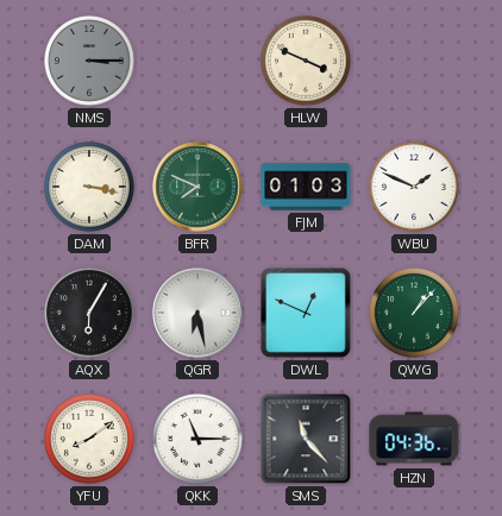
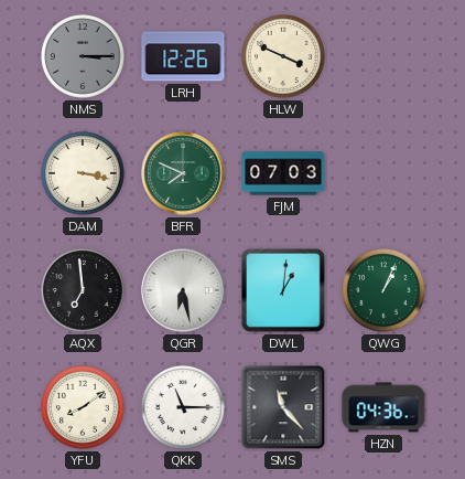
LRH: none -> 12:26 (183, 56)
FJM: 01:03 -> 07:03 (283, 173)
WBU: 1:49 -> none (415, 188)
AQX: 6:05 -> 6:59 (84, 291)
DWL: 12:49 -> 1:01 (283, 290)
QWG: 1:07 -> 1:04 (385, 291)
